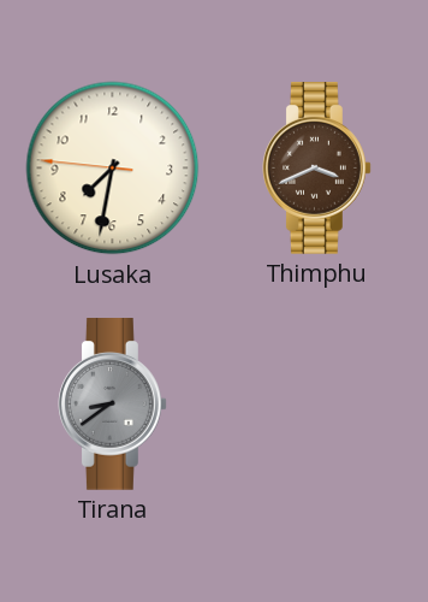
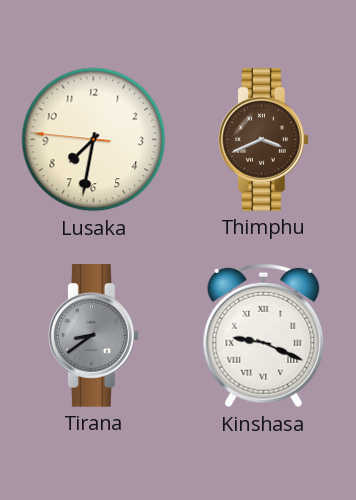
Kinshasa: none -> 9:19 (264, 336)
